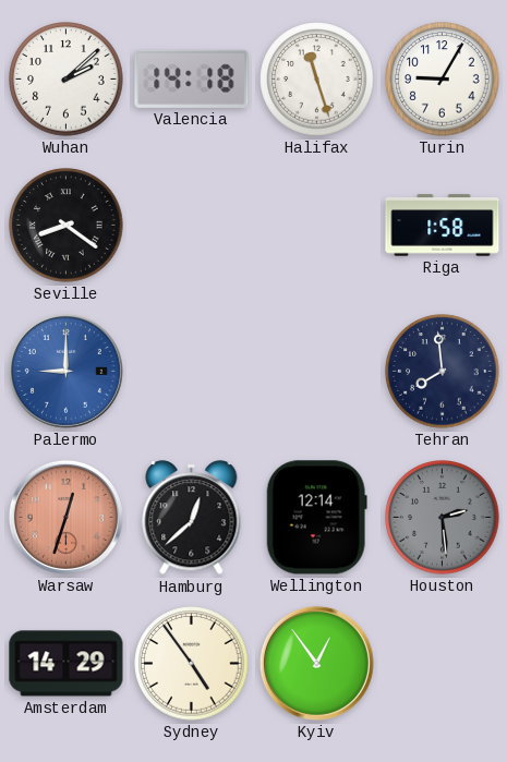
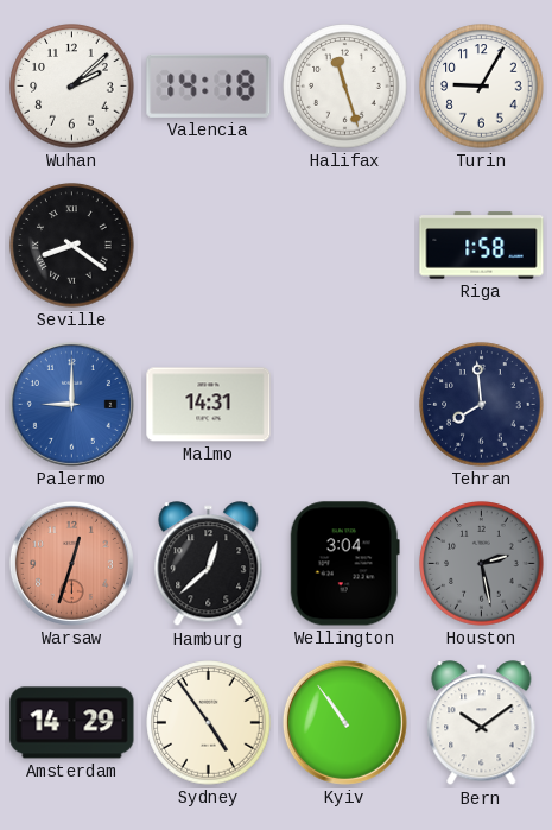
Malmo: none -> 14:31 (209, 405)
Wellington: 12:14 -> 3:04 (344, 564)
Houston: 2:29 -> 2:28 (482, 564)
Kyiv: 12:54 -> 10:54 (344, 722)
Bern: none -> 10:09 (482, 723)
